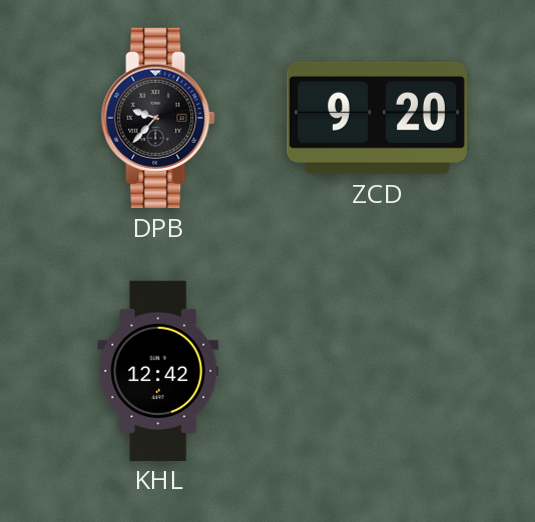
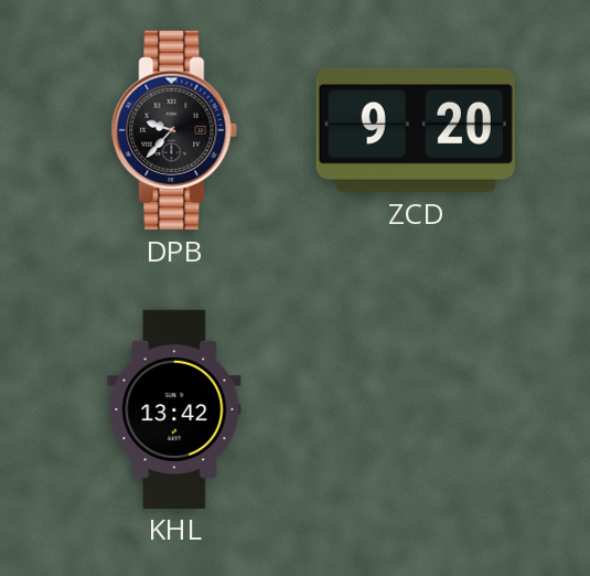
KHL: 12:42 -> 13:42 (174, 408)
